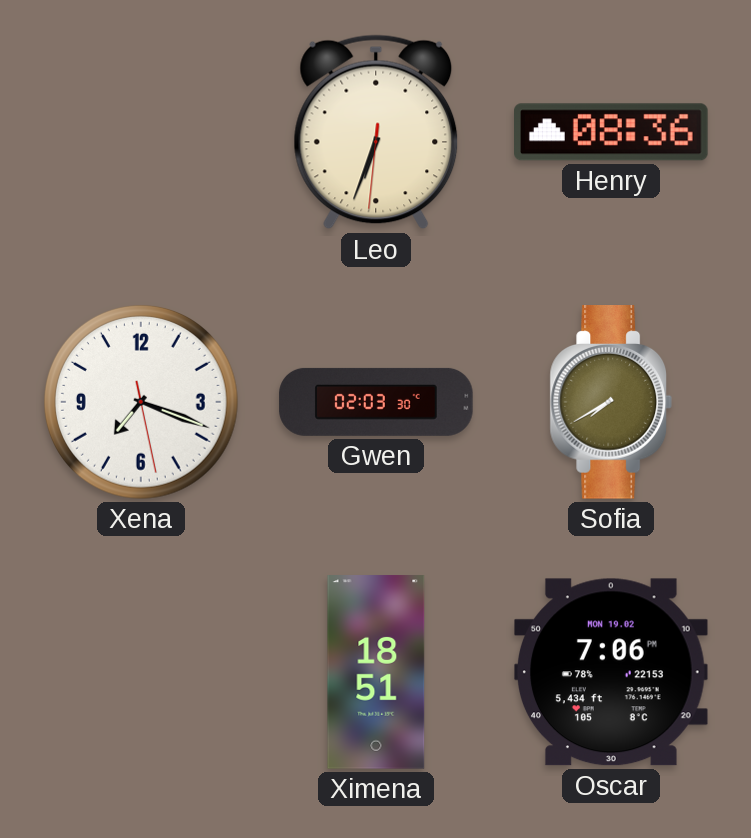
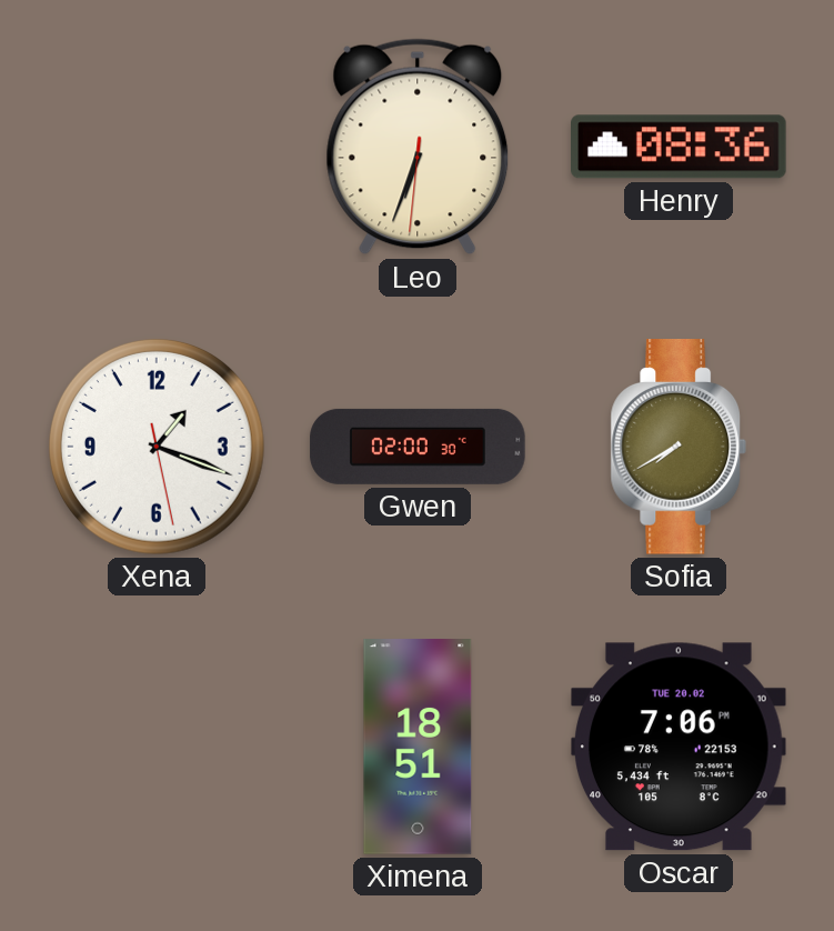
Xena: 7:18 -> 1:18 (157, 447)
Gwen: 02:03 -> 02:00 (418, 447)
Oscar date: MON 19.02 -> TUE 20.02 (680, 747)
